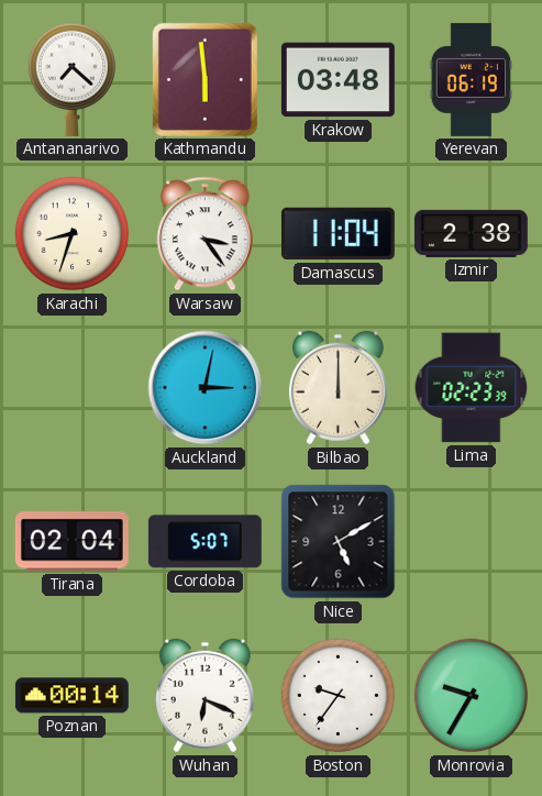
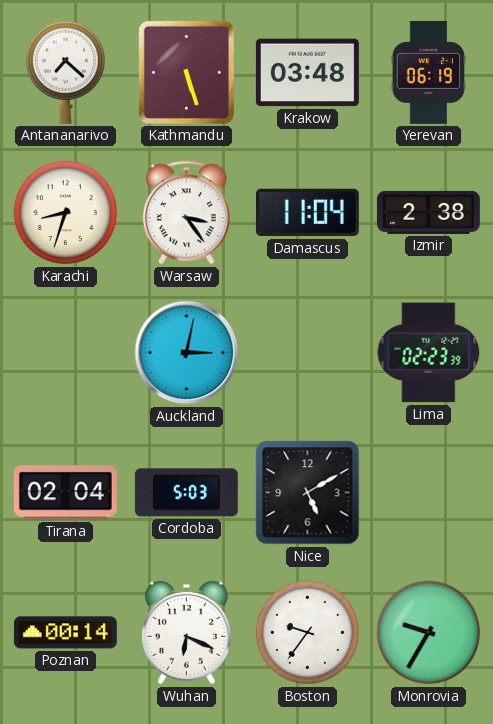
Kathmandu: 5:59 -> 5:27 (186, 72)
Bilbao: 12:00 -> none (338, 388)
Cordoba: 5:07 -> 5:03 (186, 493)
